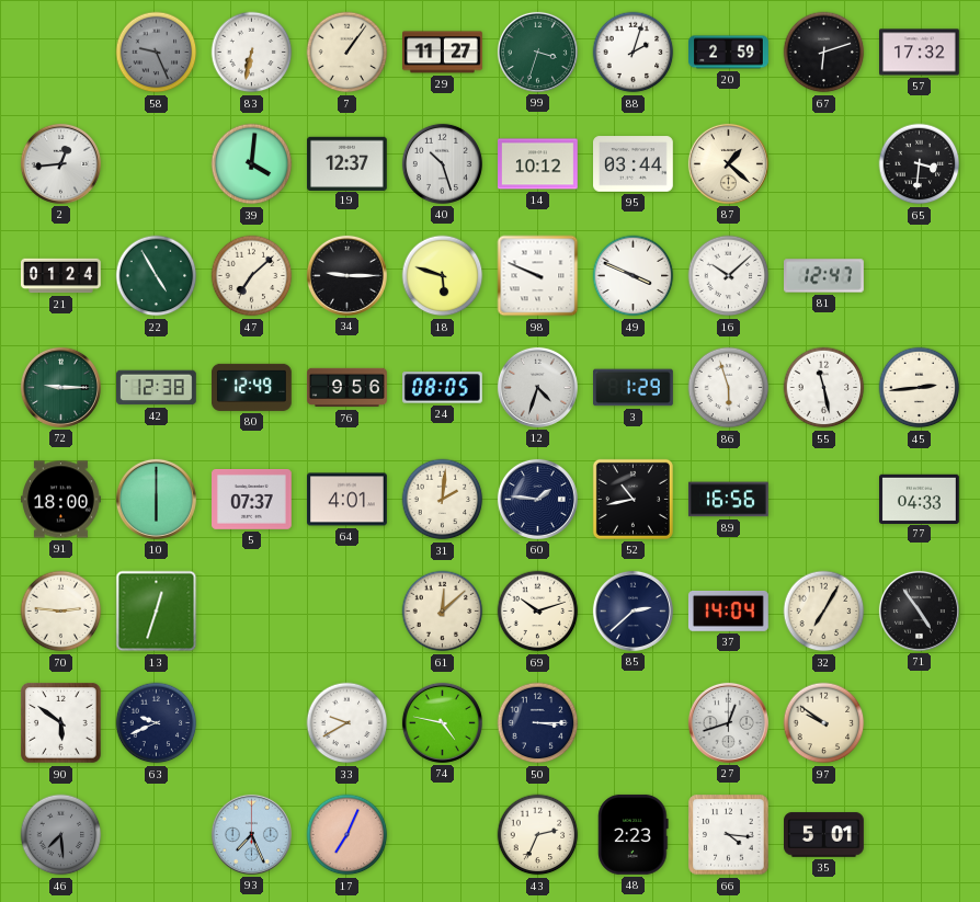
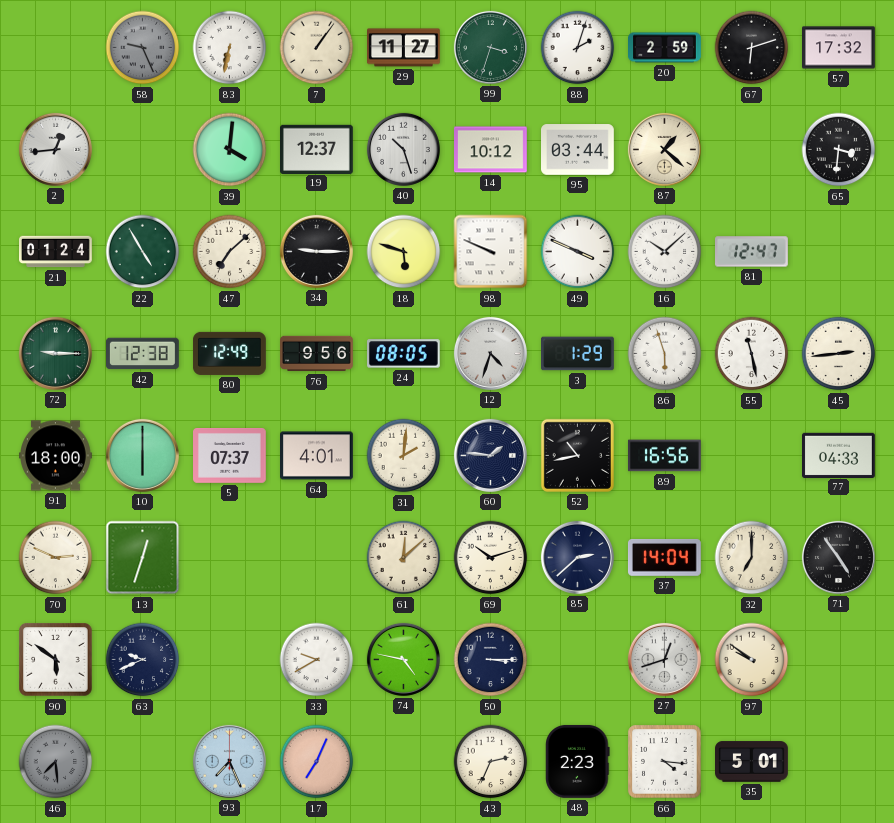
70: 2:46 -> 2:49 (56, 558)
32: 7:05 -> 7:00 (752, 558)
